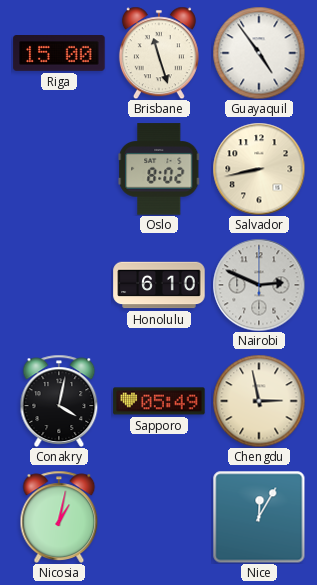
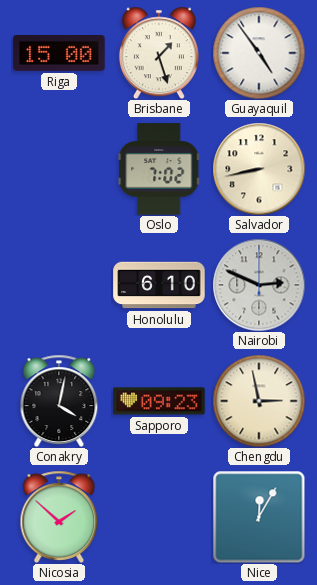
Brisbane: 11:27 -> 1:27 (159, 53)
Oslo: 8:02 -> 7:02 (159, 169)
Sapporo: 05:49 -> 09:23 (159, 401)
Nicosia: 1:02 -> 1:52 (59, 517)
